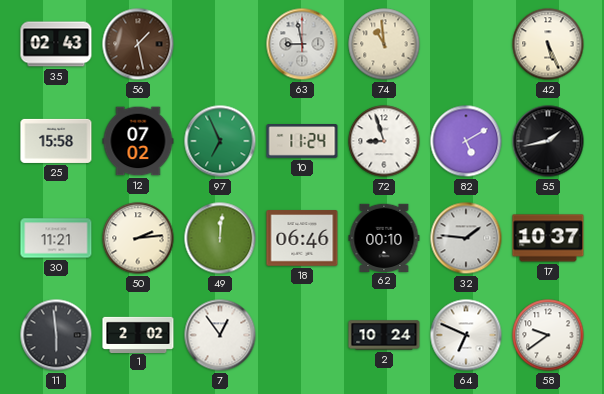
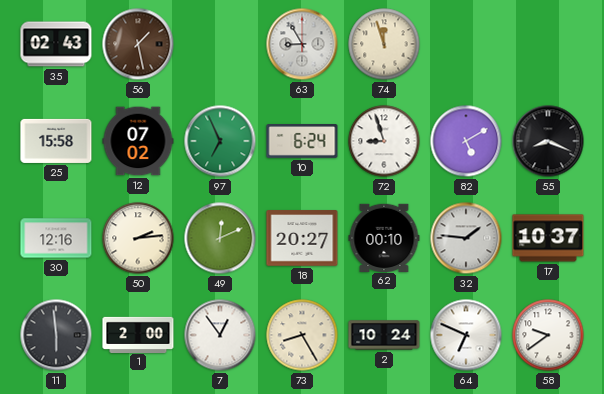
63: 8:58 -> 8:55 (302, 44)
74: 10:59 -> 11:57 (384, 44)
42: 5:26 -> none (548, 44)
10: 11:24 -> 6:24 (302, 142)
55: 1:43 -> 8:19 (548, 141)
30: 11:21 -> 12:16 (56, 238)
49: 12:01 -> 12:11 (220, 238)
18: 06:46 -> 20:27 (302, 238)
1: 2:02 -> 2:00 (138, 334)
73: none -> 8:25 (302, 335)
